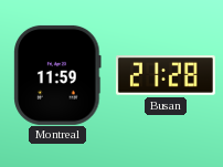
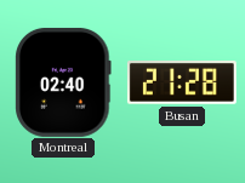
Montreal: 11:59 -> 02:40 (63, 82)
